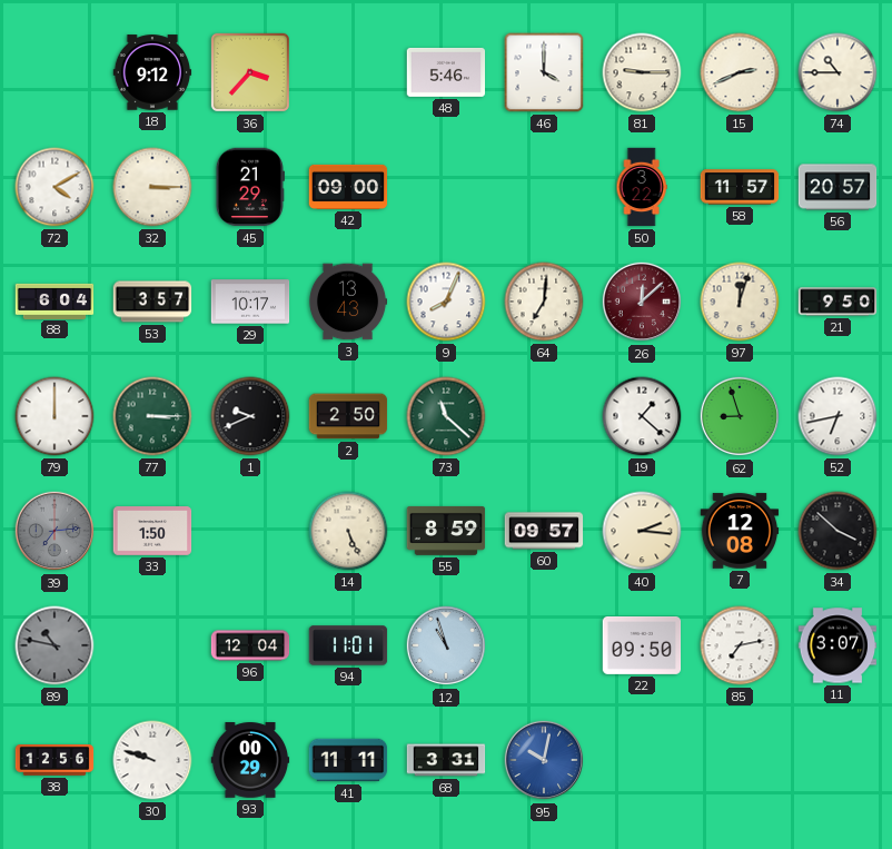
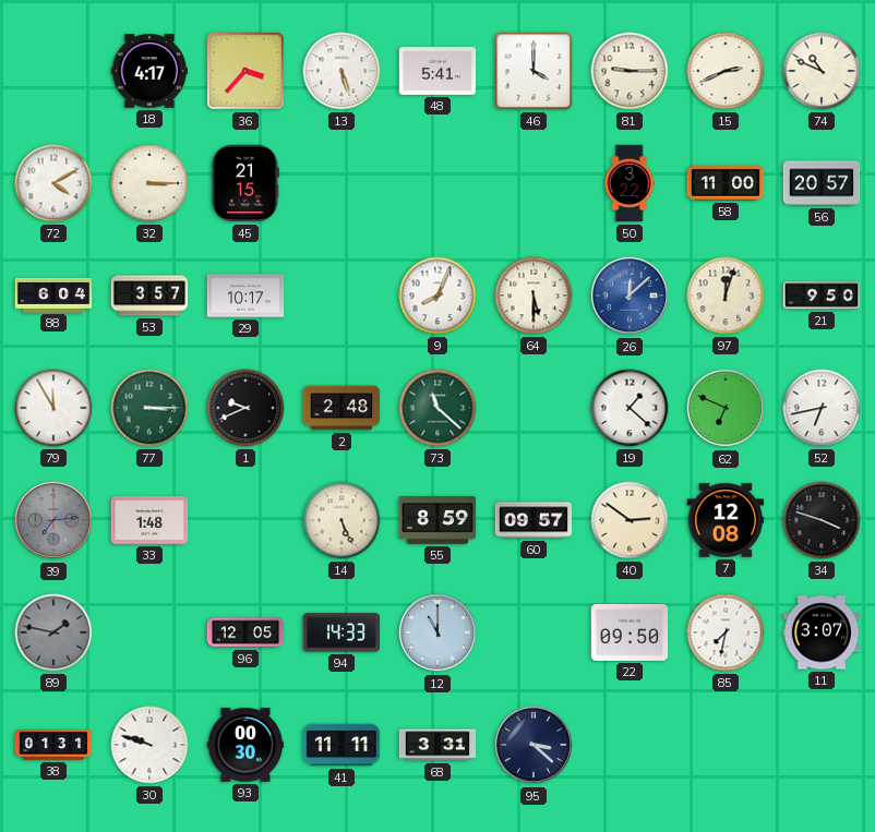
18: 9:12 -> 4:17 (149, 71)
13: none -> 5:27 (341, 71)
48: 5:46 -> 5:41 (437, 71)
74: 10:45 -> 10:49 (822, 71)
45: 21:29 -> 21:15 (245, 183)
42: 09:00 -> none (348, 187)
58: 11:57 -> 11:00 (726, 183)
3: 13:43 -> none (348, 302)
64: 7:01 -> 5:30 (534, 296)
26 dial: burgundy -> blue (630, 296)
79: 12:00 -> 11:55 (53, 408)
2: 2:50 -> 2:48 (341, 408)
62: 8:57 -> 6:49 (726, 408)
33: 1:50 -> 1:48 (149, 521)
40: 2:16 -> 2:51 (630, 520)
34: 3:52 -> 3:48 (822, 520)
89: 10:47 -> 1:47 (53, 632)
96: 12:04 -> 12:05 (245, 632)
94: 11:01 -> 14:33 (341, 632)
12: 10:57 -> 11:00 (437, 632)
85: 7:13 -> 7:32 (726, 632)
38: 12:56 -> 01:31 (53, 746)
93: 00:29 -> 00:30 (245, 745)
95: 10:02 -> 3:22 (534, 745)
95 dial: blue -> navy (534, 745)
